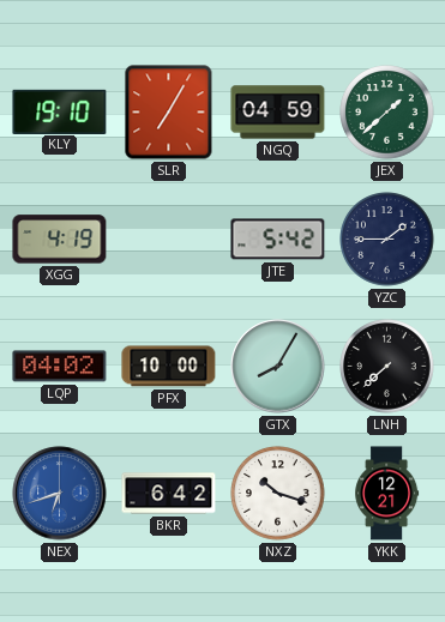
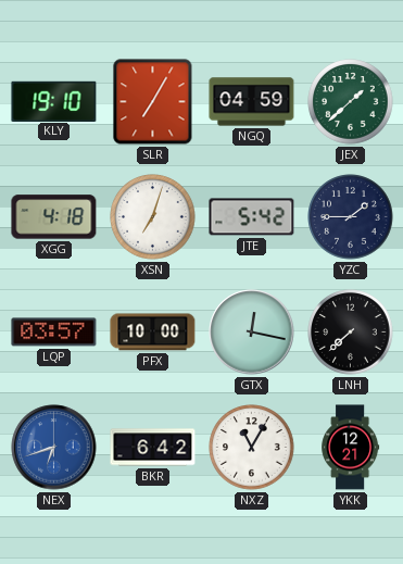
XGG: 4:19 -> 4:18 (54, 217)
XSN: none -> 7:03 (153, 217)
LQP: 04:02 -> 03:57 (54, 333)
GTX: 8:05 -> 12:17 (252, 333)
NXZ: 10:18 -> 11:05 (252, 448)
